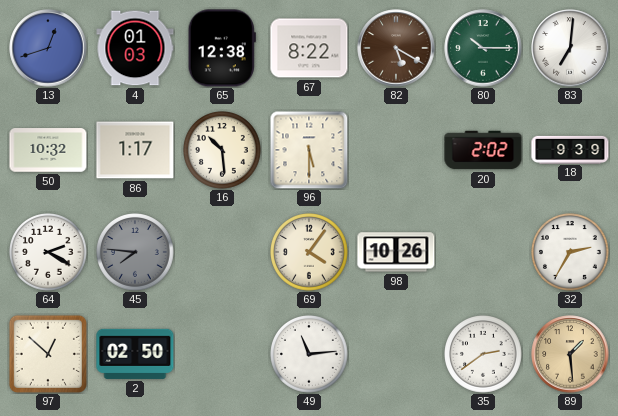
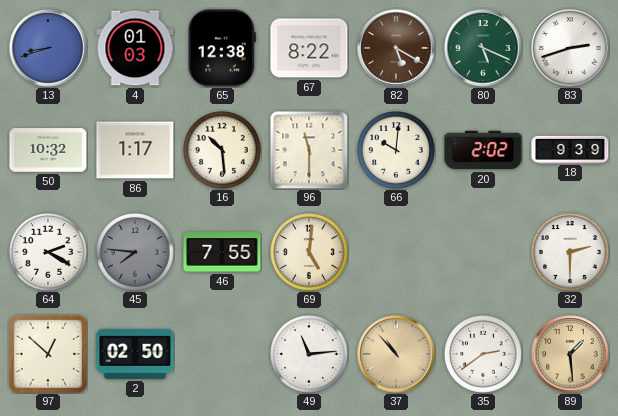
13: 12:42 -> 8:42 (48, 48)
80: 10:15 -> 5:19 (483, 48)
83: 7:01 -> 2:42 (570, 48)
96: 5:30 -> 11:30 (309, 150)
66: none -> 10:01 (397, 151)
46: none -> 7:55 (222, 252)
69: 4:06 -> 5:01 (310, 253)
98: 10:26 -> none (396, 252)
32: 2:35 -> 2:30 (571, 253)
37: none -> 10:53 (396, 354)
